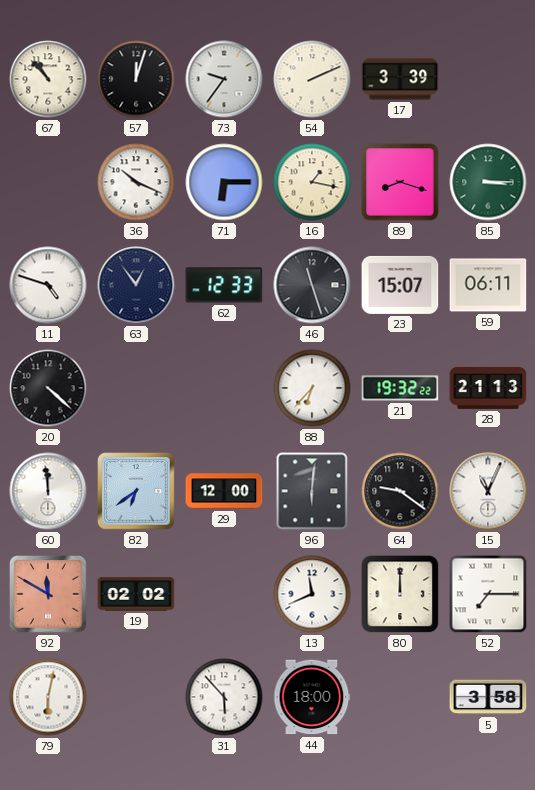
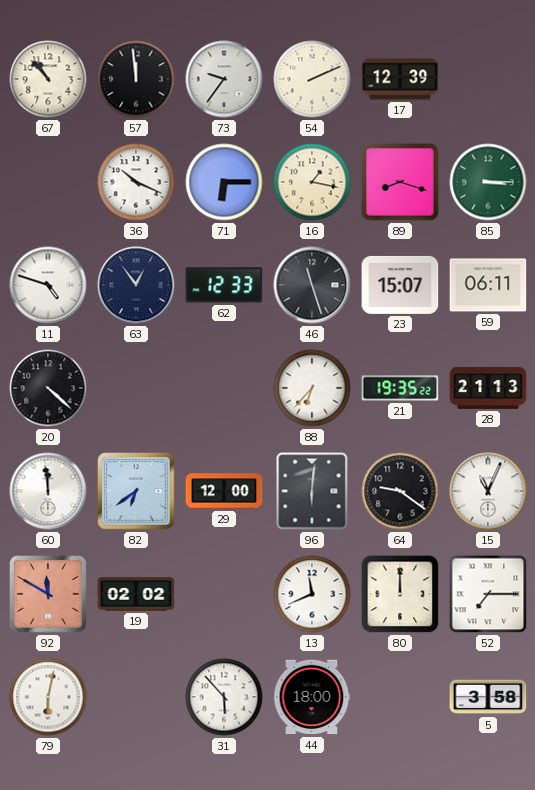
57: 12:03 -> 11:59 (136, 79)
17: 3:39 -> 12:39 (400, 79)
21: 19:32 -> 19:35 (400, 388)
